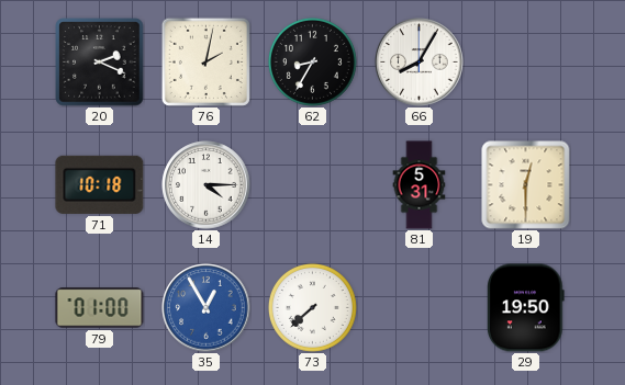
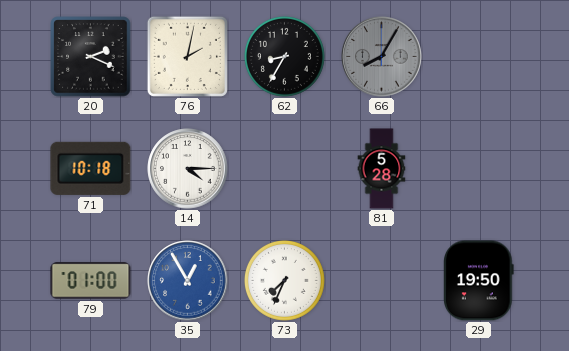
66 dial: white -> grey (382, 57)
81: 5:31 -> 5:28 (382, 169)
19: 12:30 -> none (526, 185)
73: 7:38 -> 7:34 (284, 280)
